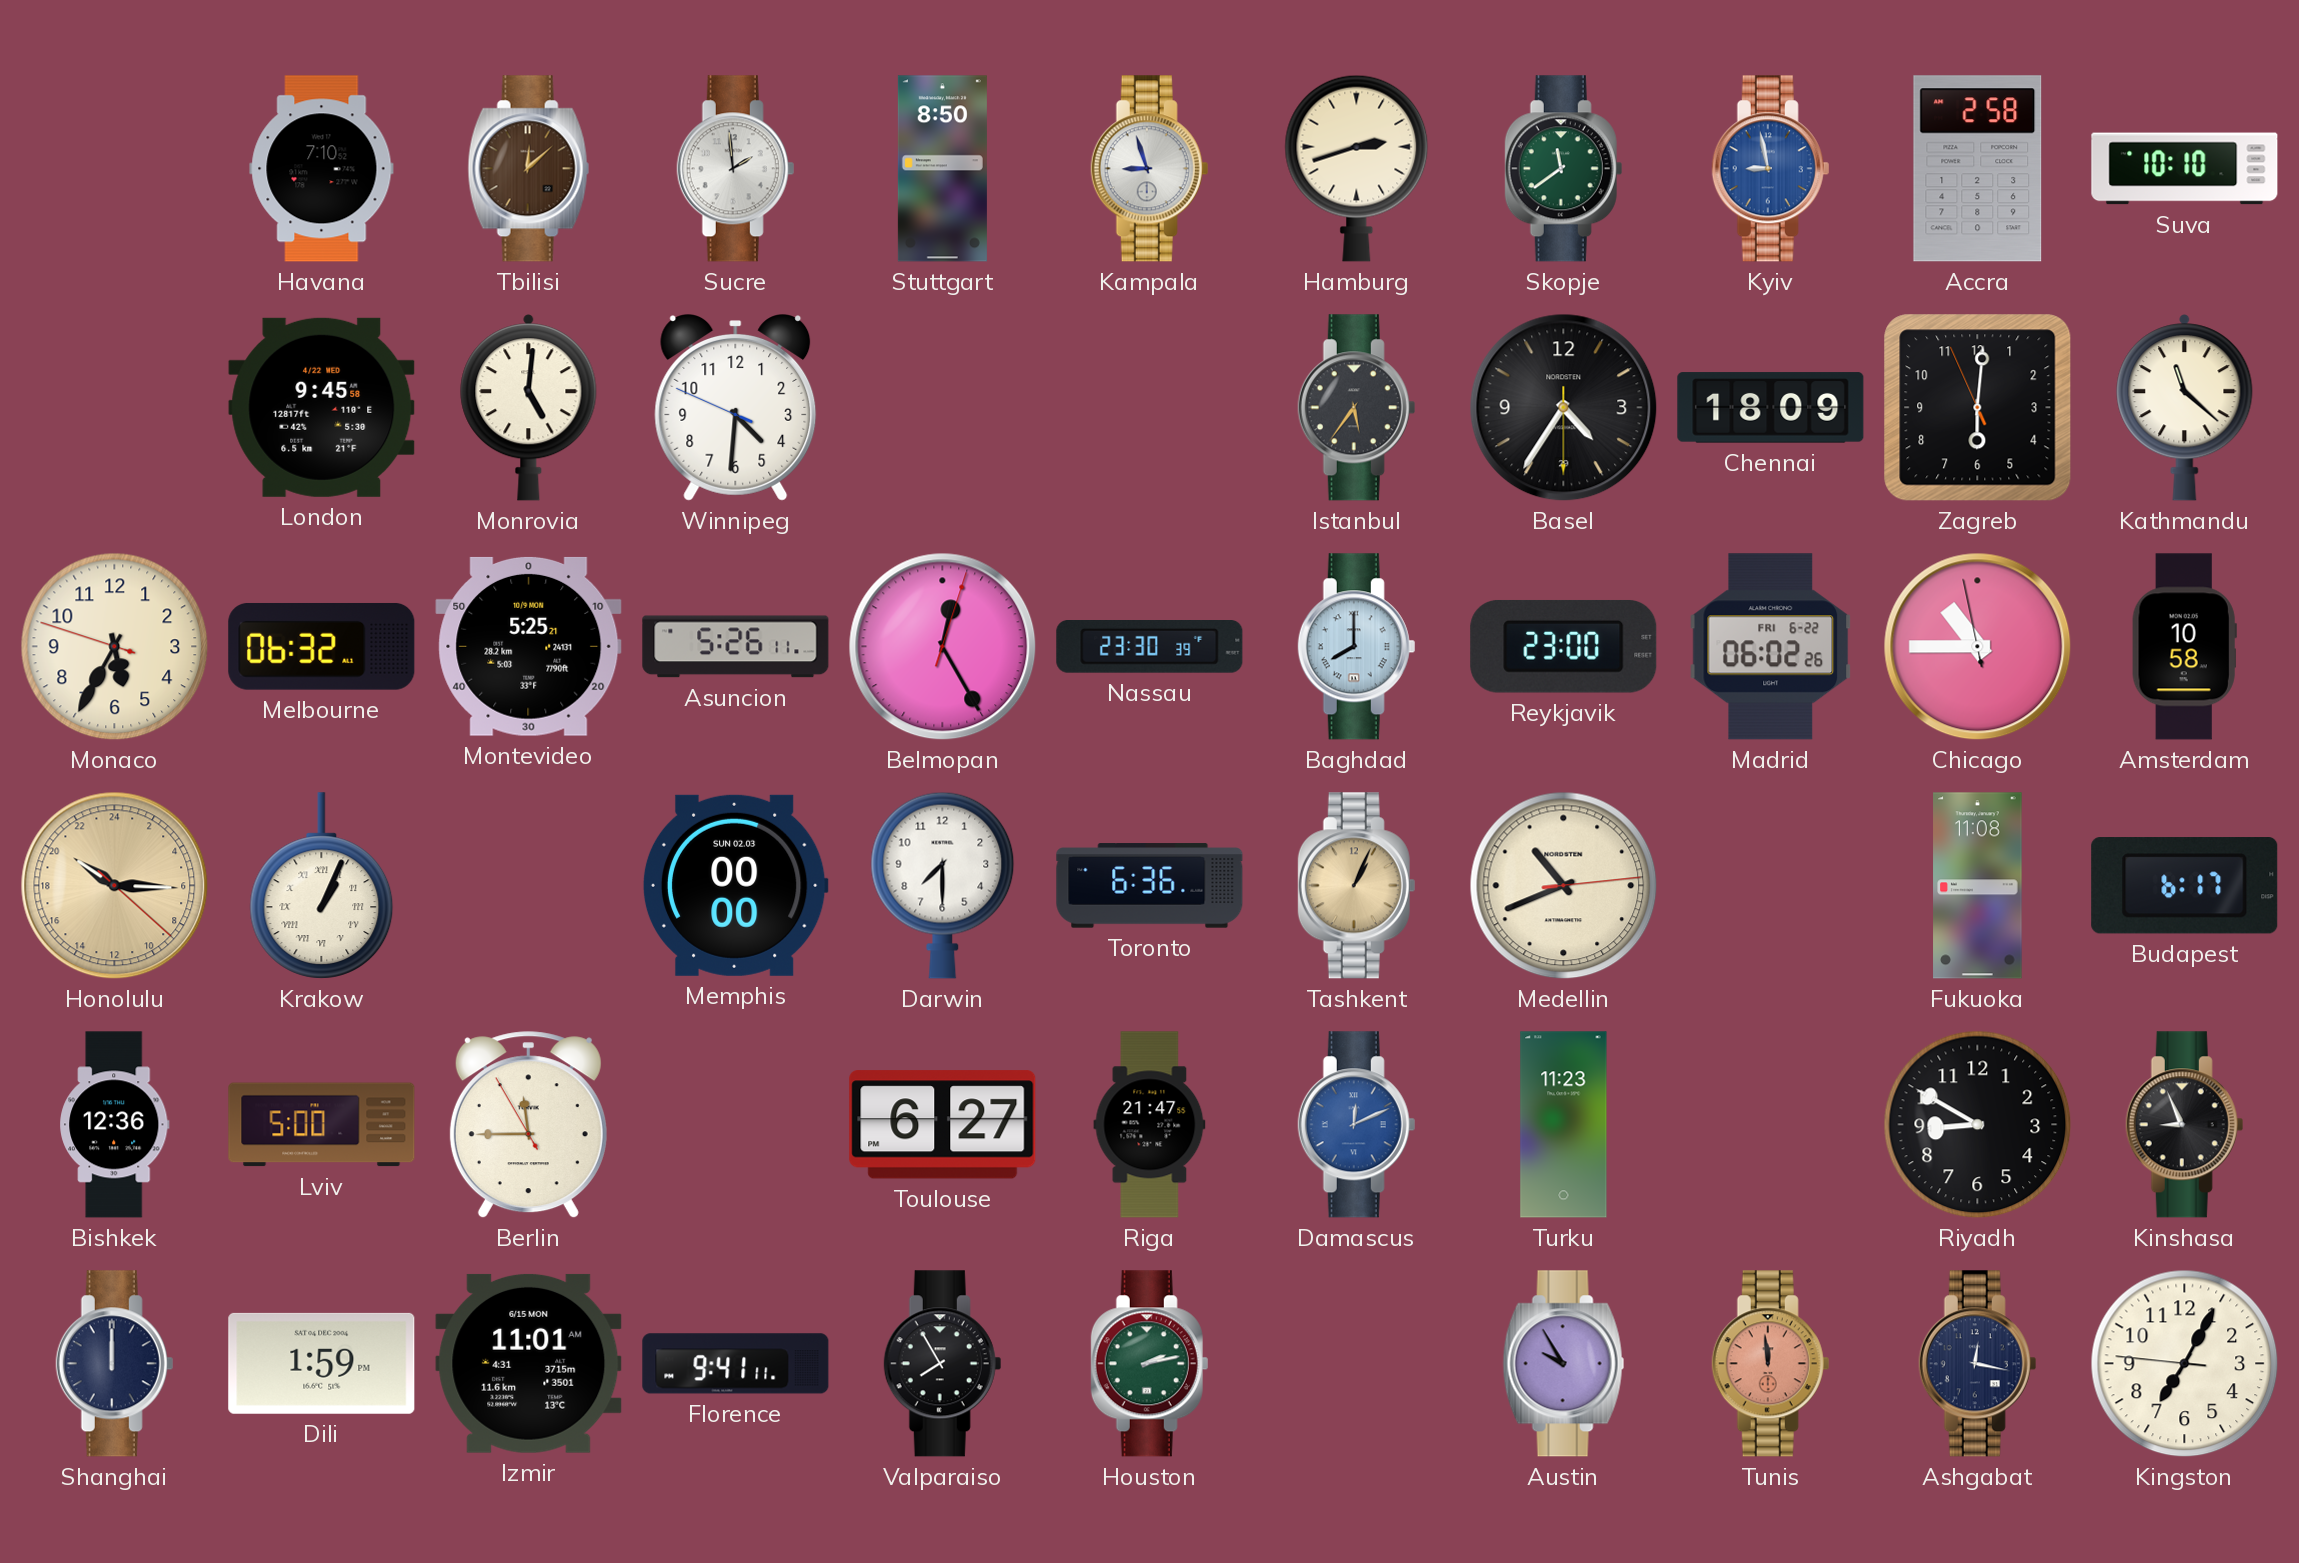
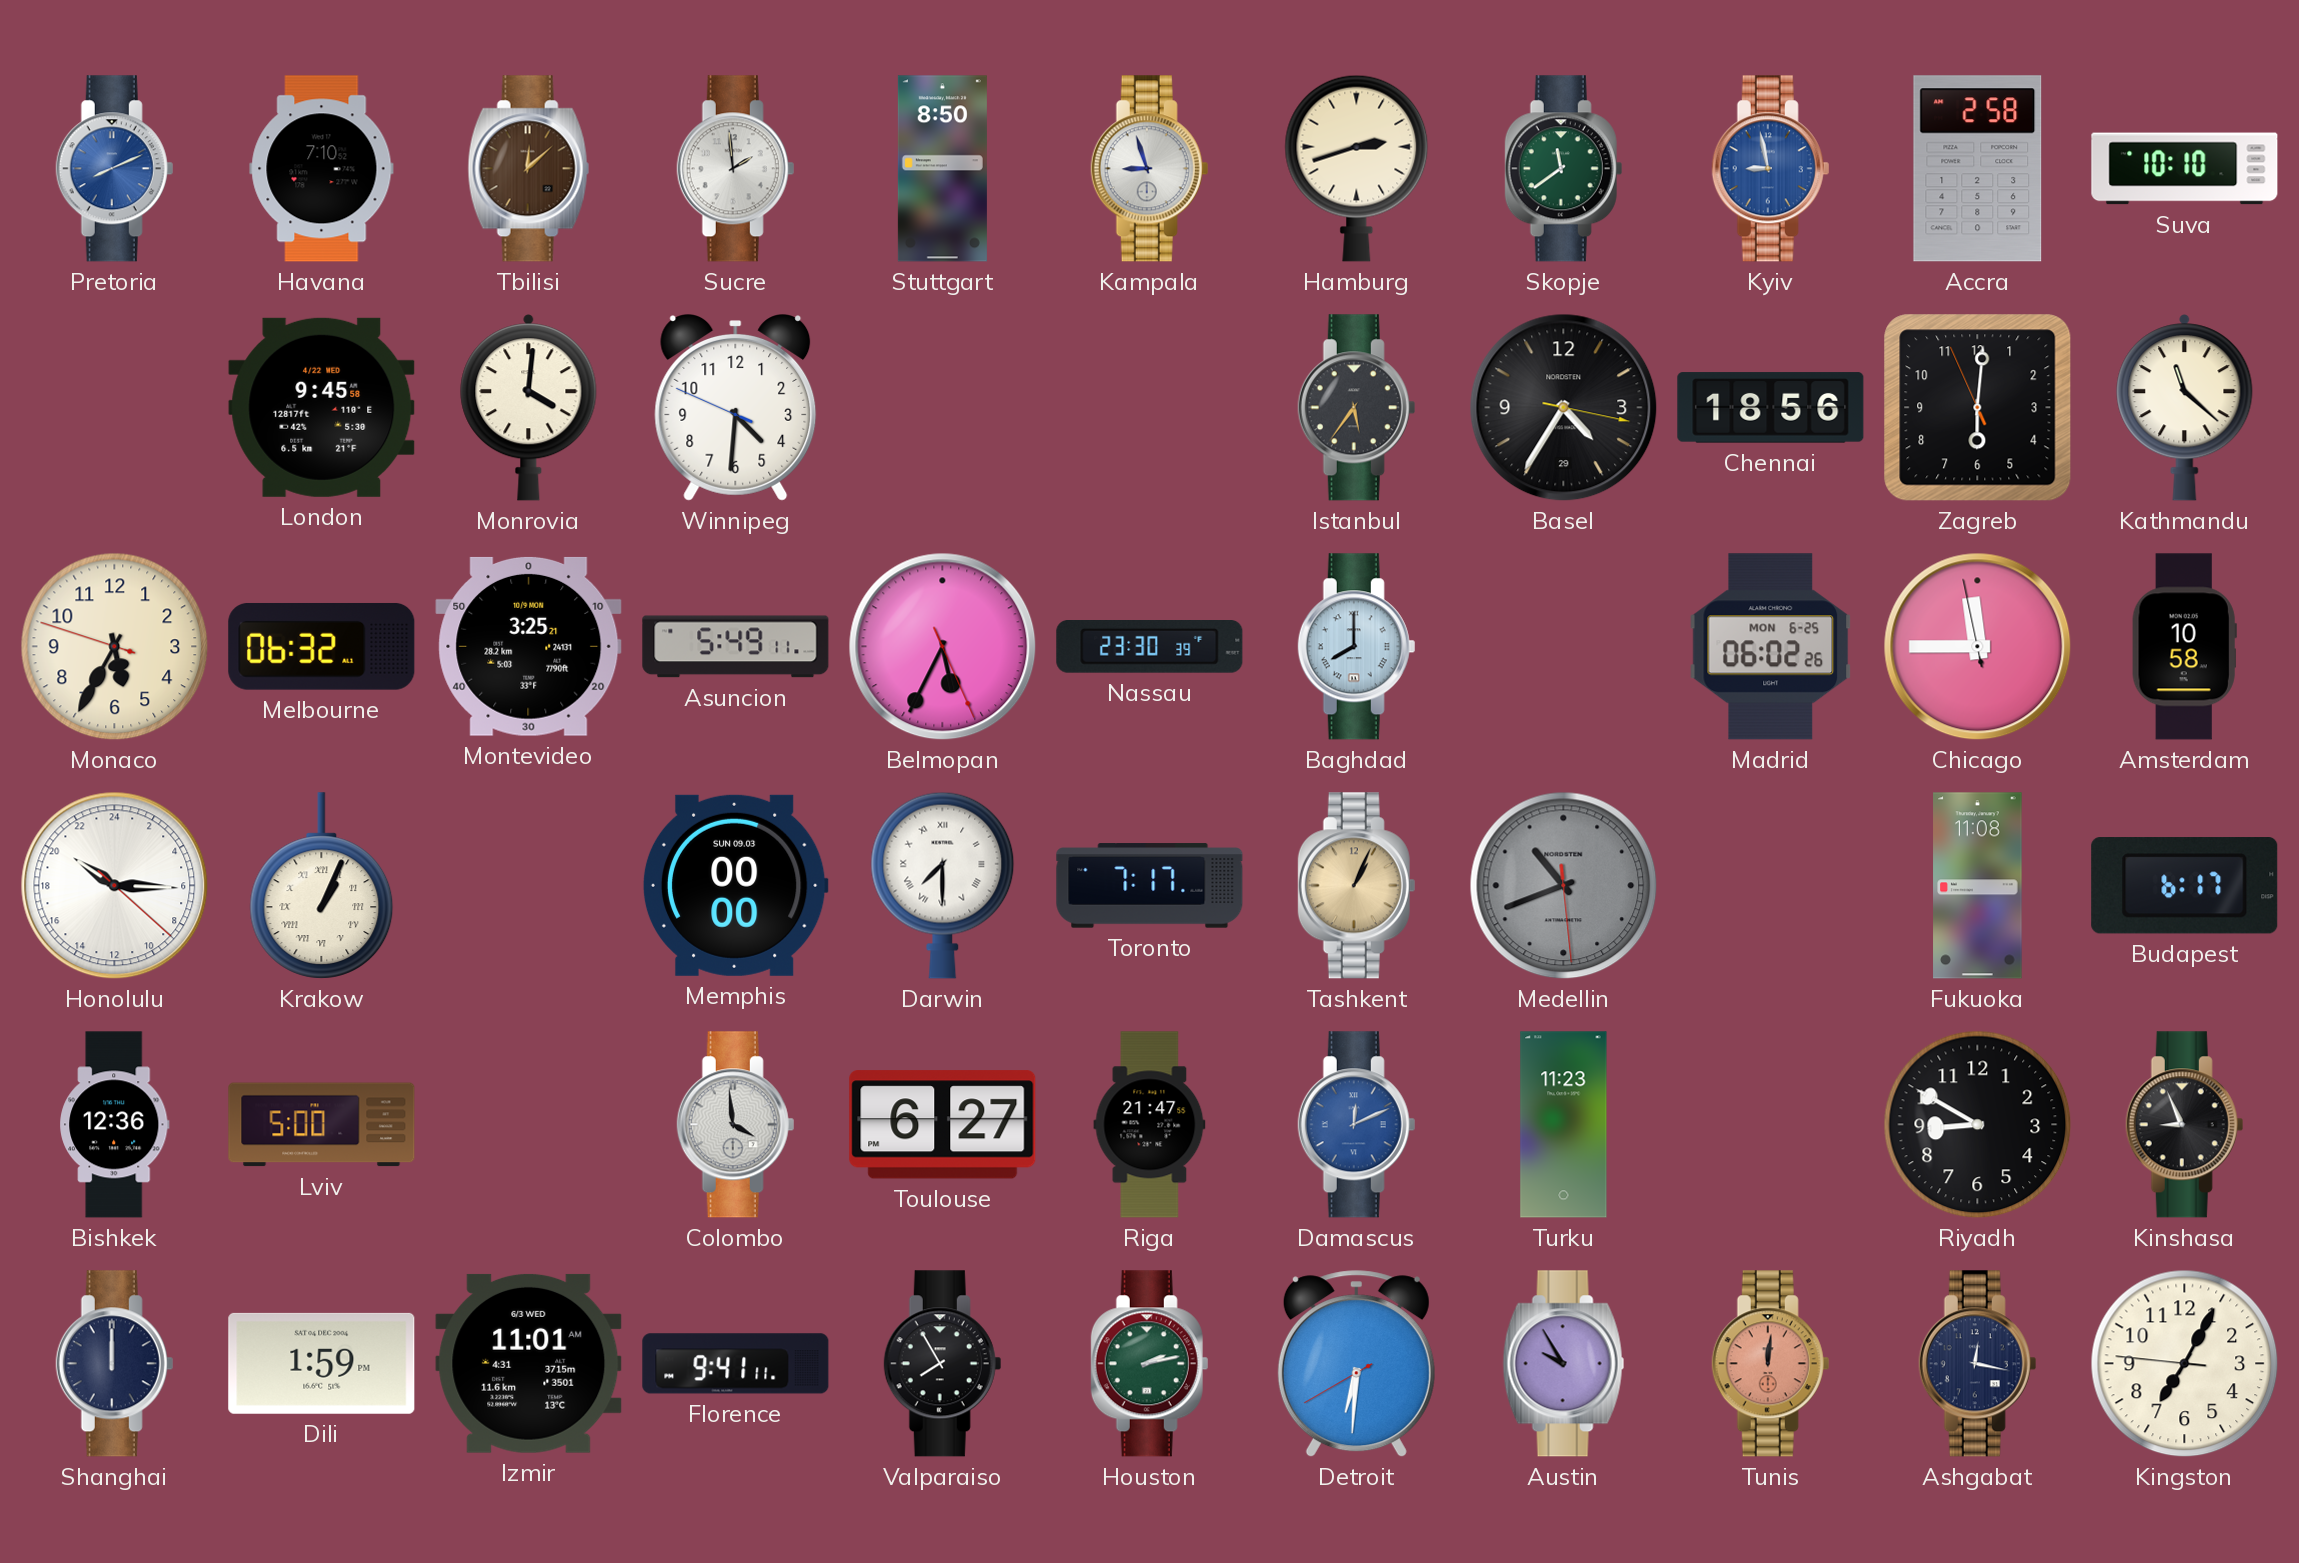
Pretoria: none -> 8:11 (115, 169)
Monrovia: 5:01 -> 4:01 (529, 408)
Basel: 4:35:30 -> 4:35:17 (1564, 408)
Chennai: 18:09 -> 18:56 (1771, 408)
Montevideo: 5:25 -> 3:25 (529, 646)
Asuncion: 5:26 -> 5:49 (736, 647)
Belmopan: 12:25 -> 5:34 (943, 647)
Reykjavik: 23:00 -> none (1564, 647)
Madrid date: FRI 6-22 -> MON 6-25 (1771, 647)
Chicago: 10:44 -> 11:44 (1978, 647)
Honolulu dial: champagne -> white (115, 886)
Memphis date: SUN 02.03 -> SUN 09.03 (735, 885)
Darwin numerals: Arabic -> Roman (943, 885)
Toronto: 6:36 -> 7:17 (1150, 886)
Medellin: 10:41:14 -> 10:41:29 (1564, 886)
Medellin dial: cream -> grey (1564, 886)
Berlin: 11:44 -> none (528, 1125)
Colombo: none -> 3:59 (736, 1125)
Izmir date: 6/15 MON -> 6/3 WED (529, 1363)
Detroit: none -> 6:30 (1356, 1364)
Tunis: 11:59 -> 12:01 (1771, 1364)
